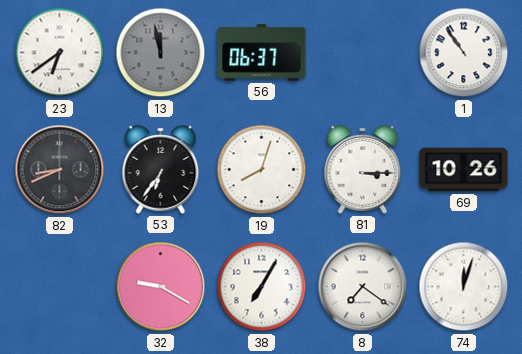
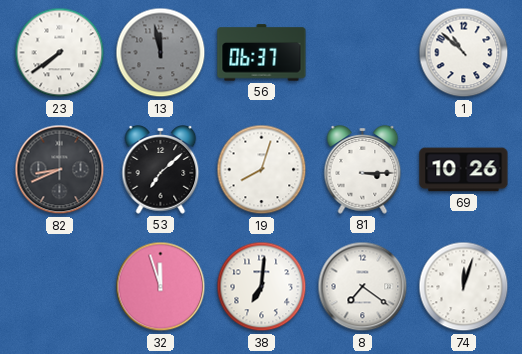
23: 6:39 -> 7:39 (60, 53)
1: 10:54 -> 10:52 (464, 53)
53: 6:36 -> 7:08 (161, 170)
32: 9:20 -> 11:57 (161, 287)
38: 7:05 -> 7:01 (262, 287)
